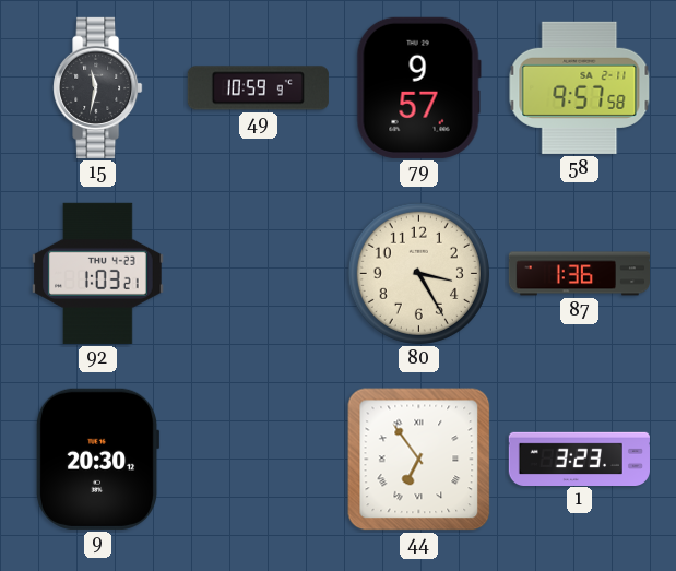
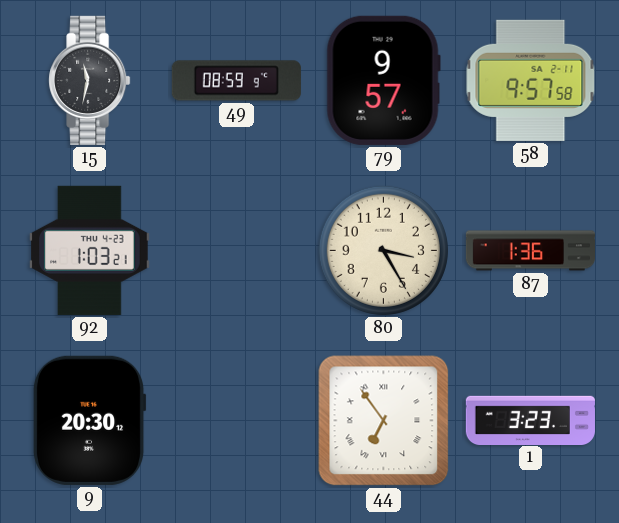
49: 10:59 -> 08:59 (236, 81)
